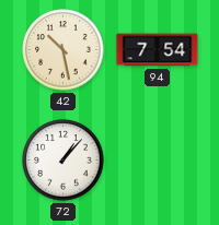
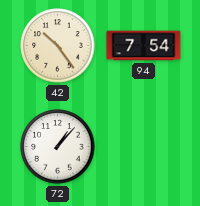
42: 10:28 -> 10:24 (58, 46)
